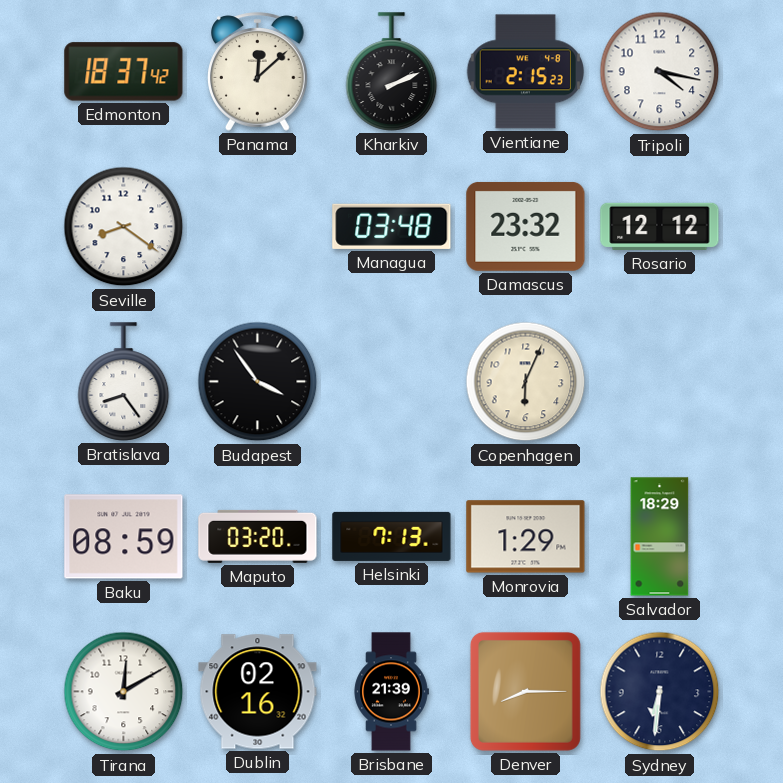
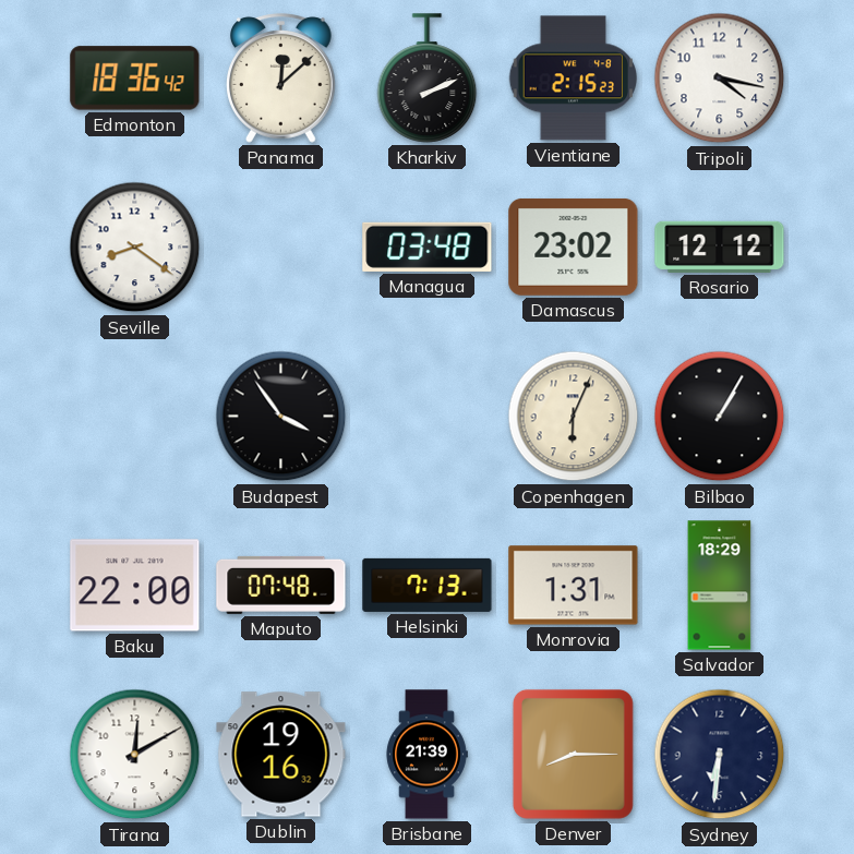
Edmonton: 18:37 -> 18:36 (135, 79)
Damascus: 23:32 -> 23:02 (574, 246)
Bratislava: 8:24 -> none (124, 382)
Bilbao: none -> 1:05 (720, 417)
Baku: 08:59 -> 22:00 (135, 586)
Maputo: 03:20 -> 07:48 (281, 585)
Monrovia: 1:29 -> 1:31 (574, 586)
Dublin: 02:16 -> 19:16 (281, 755)
